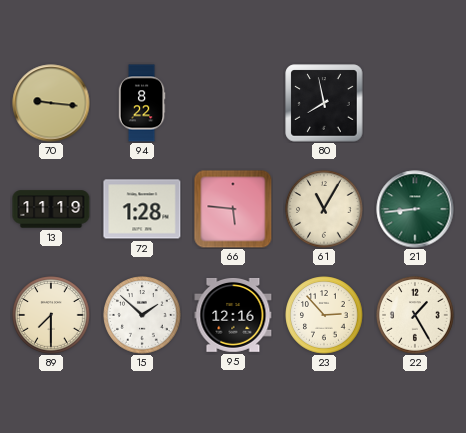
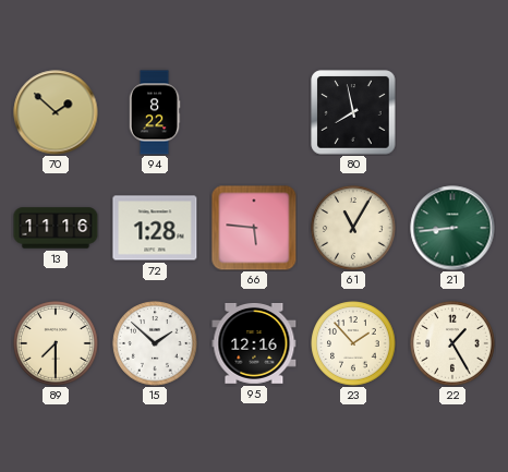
70: 9:16 -> 1:52 (56, 112)
13: 11:19 -> 11:16 (56, 228)
23: 2:53 -> 1:53 (353, 343)
